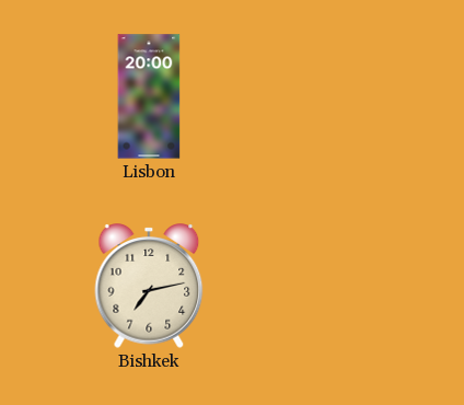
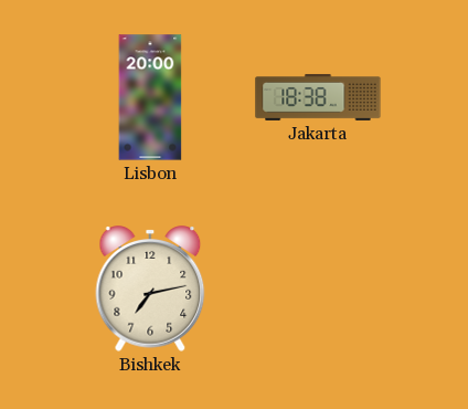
Jakarta: none -> 18:38 (318, 97)
